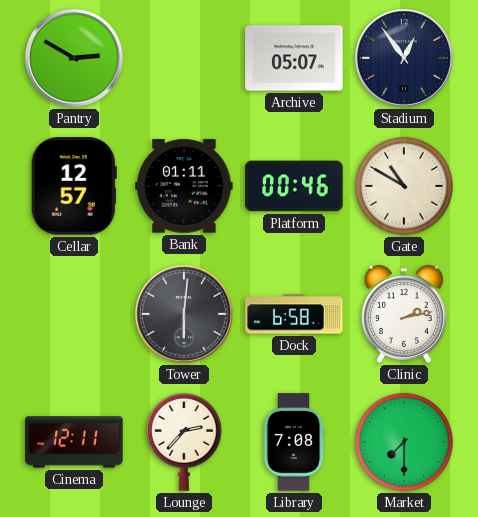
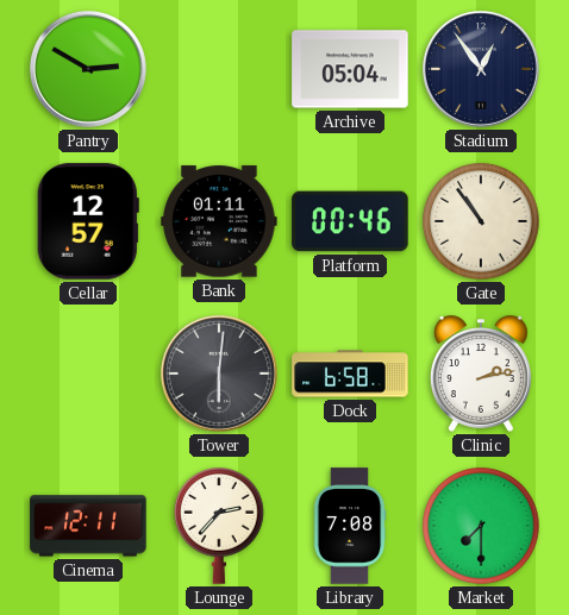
Archive: 05:07 -> 05:04 (350, 69)
Gate: 10:50 -> 10:54 (481, 221)
